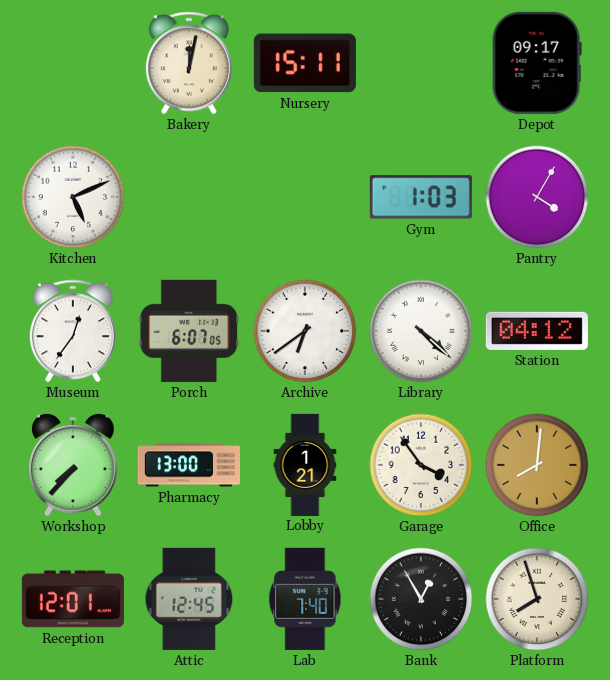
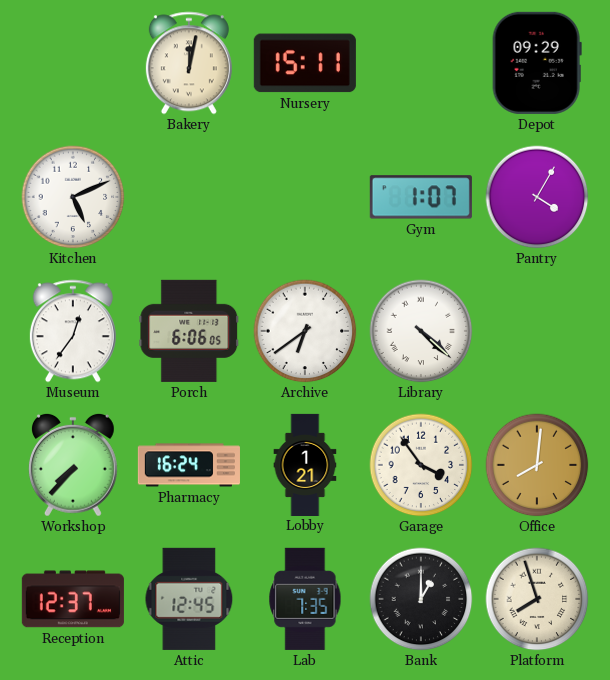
Depot: 09:17 -> 09:29 (537, 63)
Gym: 1:03 -> 1:07 (421, 197)
Porch: 6:07 -> 6:06 (189, 331)
Station: 04:12 -> none (537, 331)
Pharmacy: 13:00 -> 16:24 (189, 465)
Reception: 12:01 -> 12:37 (73, 599)
Lab: 7:40 -> 7:35 (305, 599)
Bank: 12:55 -> 1:00 (421, 599)
